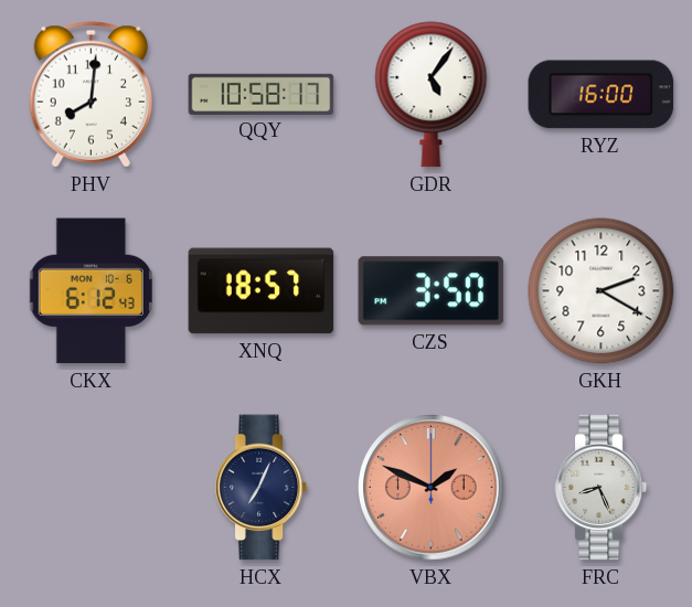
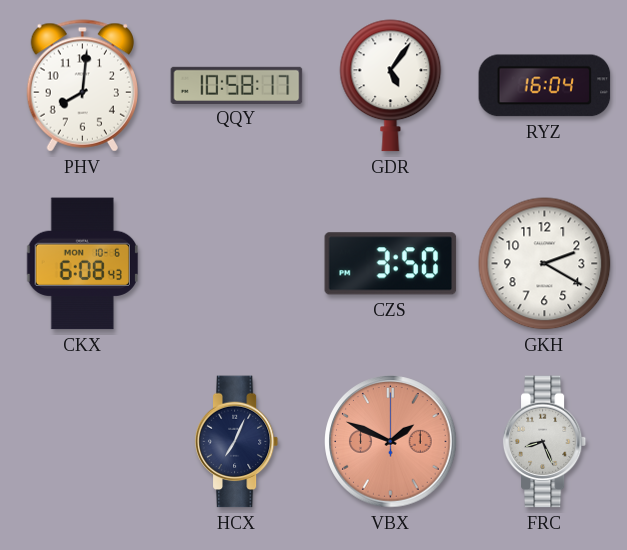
RYZ: 16:00 -> 16:04 (545, 86)
CKX: 6:12 -> 6:08 (82, 264)
XNQ: 18:57 -> none (262, 291)
